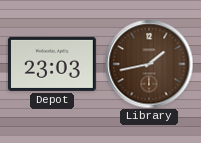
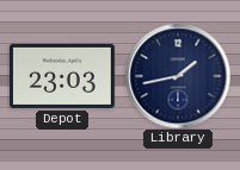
Library dial: brown -> navy (178, 76)
